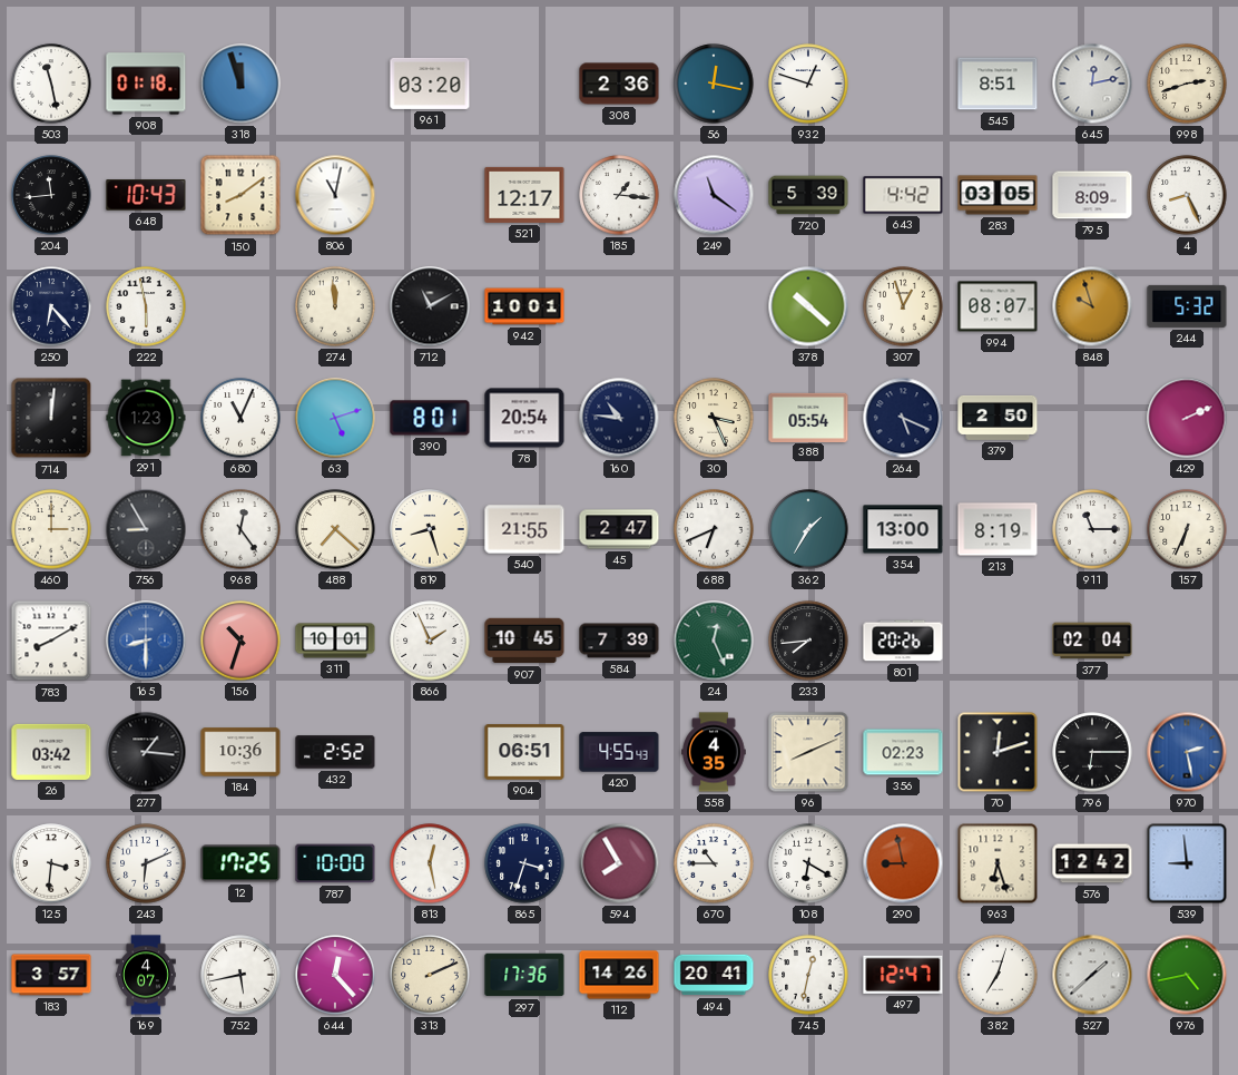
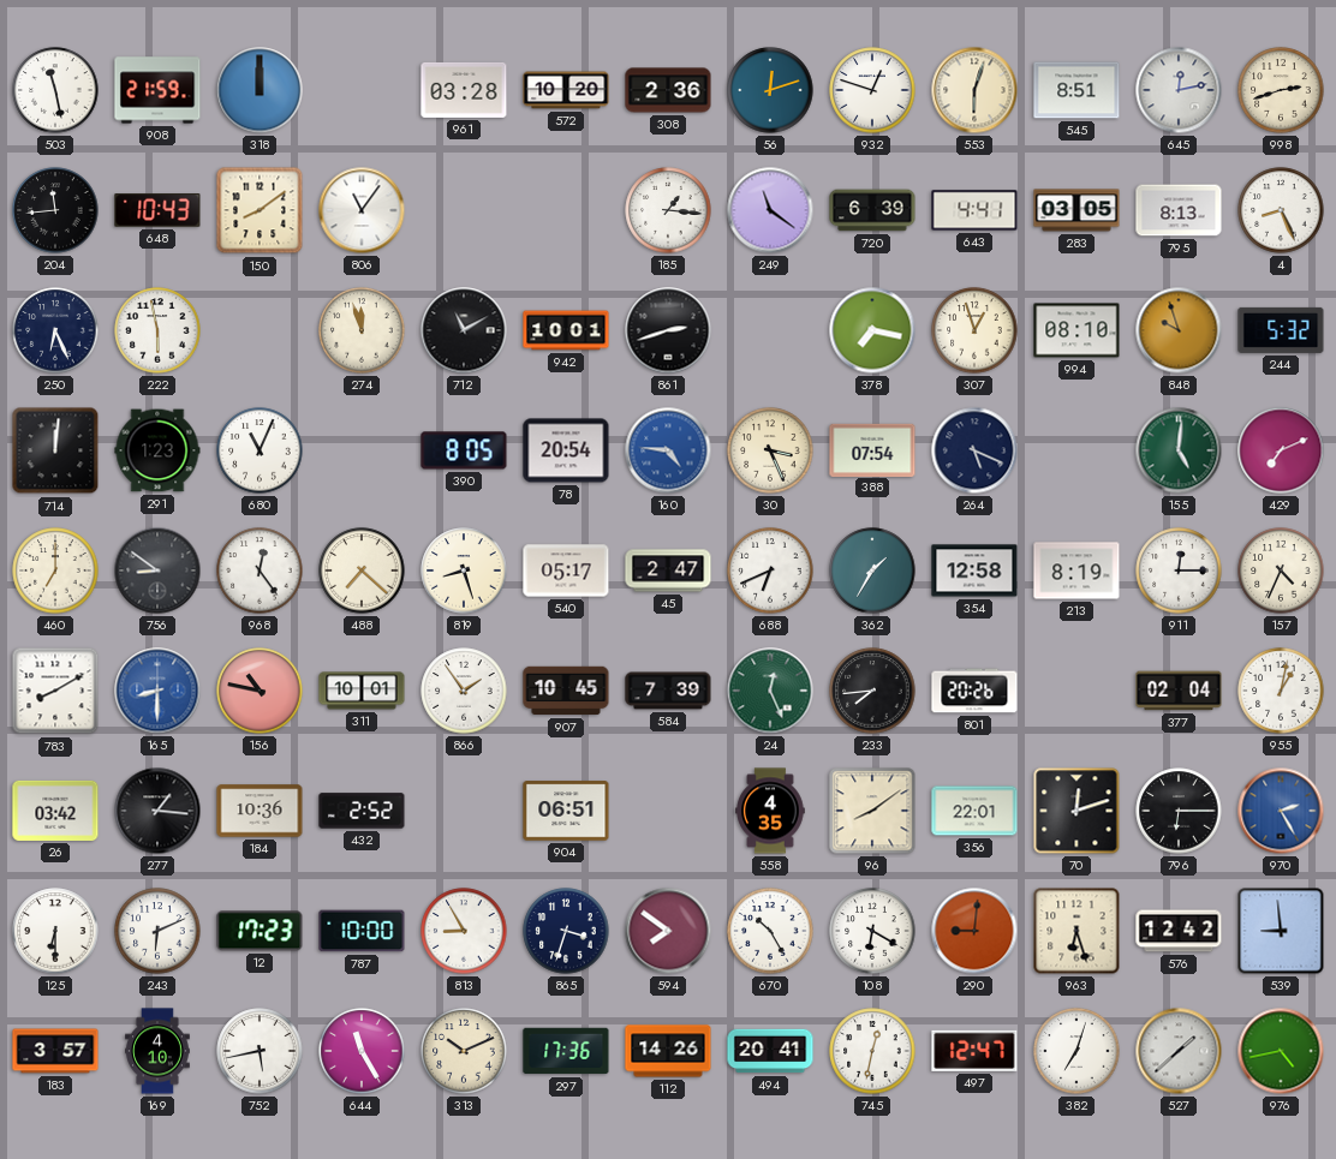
908: 01:18 -> 21:59 (157, 90)
318: 11:57 -> 12:00 (260, 90)
961: 03:20 -> 03:28 (464, 90)
572: none -> 10:20 (566, 90)
56: 12:17 -> 12:12 (770, 90)
553: none -> 6:03 (974, 90)
806: 11:02 -> 11:06 (362, 210)
521: 12:17 -> none (524, 195)
720: 5:39 -> 6:39 (872, 210)
643: 4:42 -> 4:41 (974, 210)
795: 8:09 -> 8:13 (1179, 210)
250: 6:23 -> 6:26 (55, 330)
274: 11:59 -> 11:57 (362, 330)
861: none -> 2:42 (668, 330)
378: 10:22 -> 7:17 (872, 330)
994: 08:07 -> 08:10 (1076, 330)
63: 5:12 -> none (335, 418)
390: 8:01 -> 8:05 (464, 450)
160: 10:46 -> 4:46 (668, 450)
160 dial: navy -> blue (668, 450)
388: 05:54 -> 07:54 (872, 449)
379: 2:50 -> none (998, 418)
155: none -> 5:01 (1179, 450)
429: 2:11 -> 7:11 (1281, 450)
460: 3:00 -> 7:00 (55, 570)
756: 8:55 -> 8:51 (157, 570)
540: 21:55 -> 05:17 (566, 570)
354: 13:00 -> 12:58 (974, 570)
911: 11:15 -> 12:15 (1179, 570)
157: 6:34 -> 4:34 (1281, 570)
156: 10:33 -> 10:47 (260, 691)
866: 1:56 -> 1:54 (464, 691)
955: none -> 1:02 (1281, 691)
420: 4:55 -> none (619, 752)
96: 8:11 -> 8:09 (872, 811)
356: 02:23 -> 22:01 (974, 811)
970: 2:28 -> 2:25 (1281, 811)
125: 3:31 -> 6:30 (55, 931)
12: 17:25 -> 17:23 (260, 931)
813: 12:28 -> 8:55 (464, 931)
594: 7:55 -> 7:51 (668, 931)
670: 10:45 -> 10:25 (770, 931)
290: 8:58 -> 9:01 (974, 931)
169: 4:07 -> 4:10 (157, 1051)
644: 12:23 -> 11:25 (362, 1051)
313: 2:11 -> 10:11 (464, 1051)
